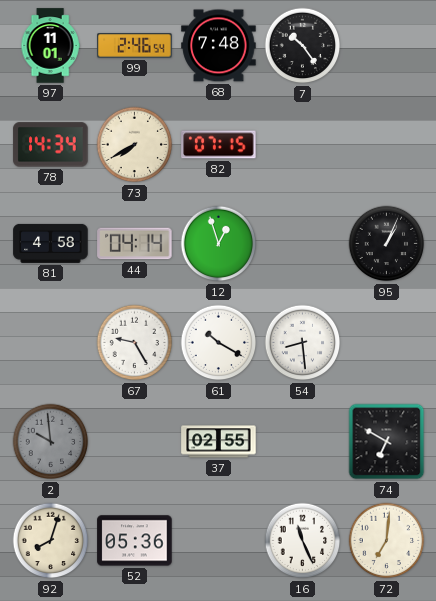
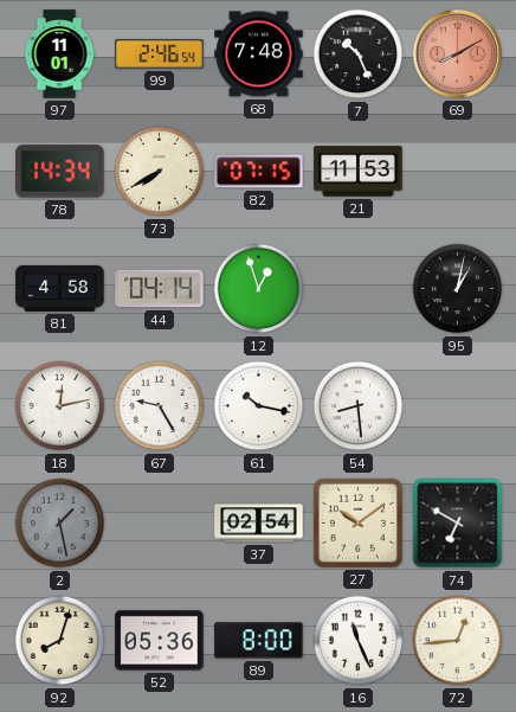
7: 10:24 -> 10:26 (359, 54)
69: none -> 8:10 (457, 53)
21: none -> 11:53 (359, 172)
95: 1:04 -> 1:02 (458, 289)
18: none -> 12:13 (60, 406)
61: 10:20 -> 10:17 (259, 406)
2: 9:59 -> 1:28 (60, 524)
37: 02:55 -> 02:54 (259, 524)
27: none -> 10:09 (357, 522)
89: none -> 8:00 (259, 641)
72: 7:01 -> 12:44 (458, 641)
